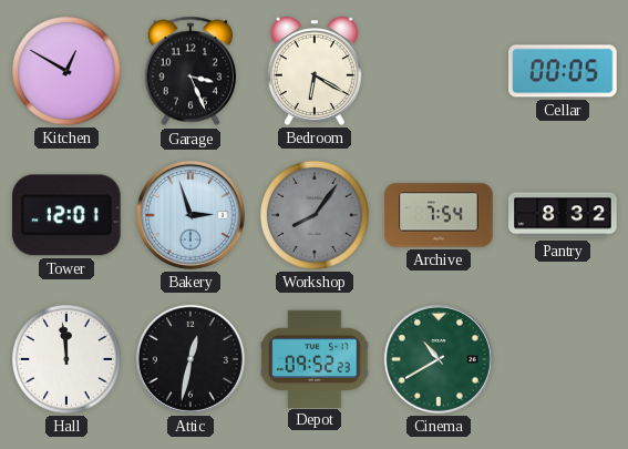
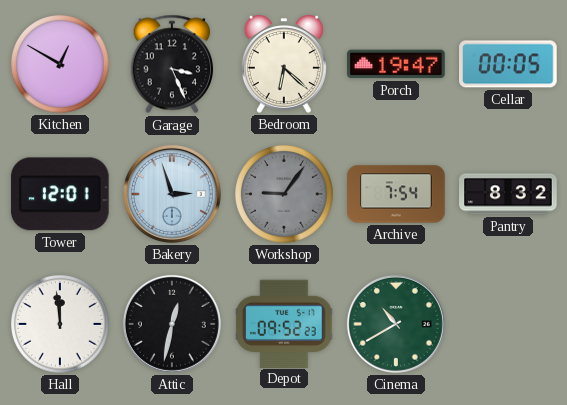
Bedroom: 6:20 -> 6:22 (284, 64)
Porch: none -> 19:47 (396, 64)
Workshop: 8:06 -> 9:06 (285, 195)
